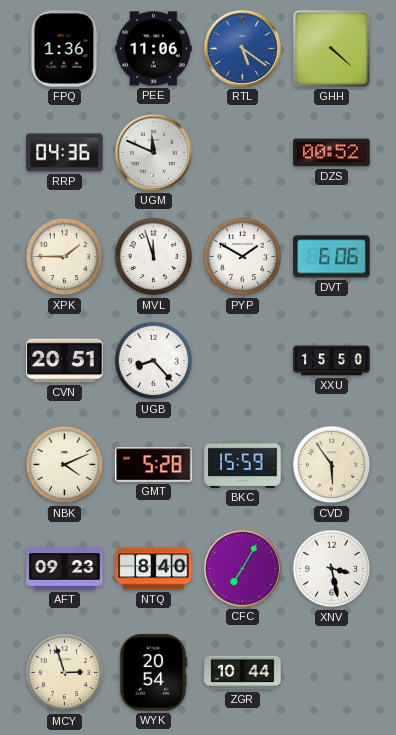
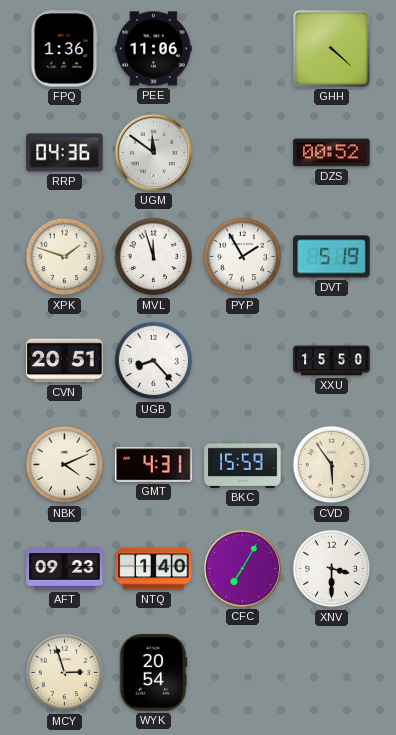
RTL: 5:21 -> none (242, 48)
UGM: 11:49 -> 11:51 (153, 152)
XPK: 1:45 -> 1:48 (65, 257)
PYP: 1:50 -> 1:55 (243, 257)
DVT: 6:06 -> 5:19 (332, 257)
GMT: 5:28 -> 4:31 (154, 465)
NTQ: 8:40 -> 1:40 (154, 569)
XNV: 3:28 -> 3:30 (332, 569)
ZGR: 10:44 -> none (243, 673)
